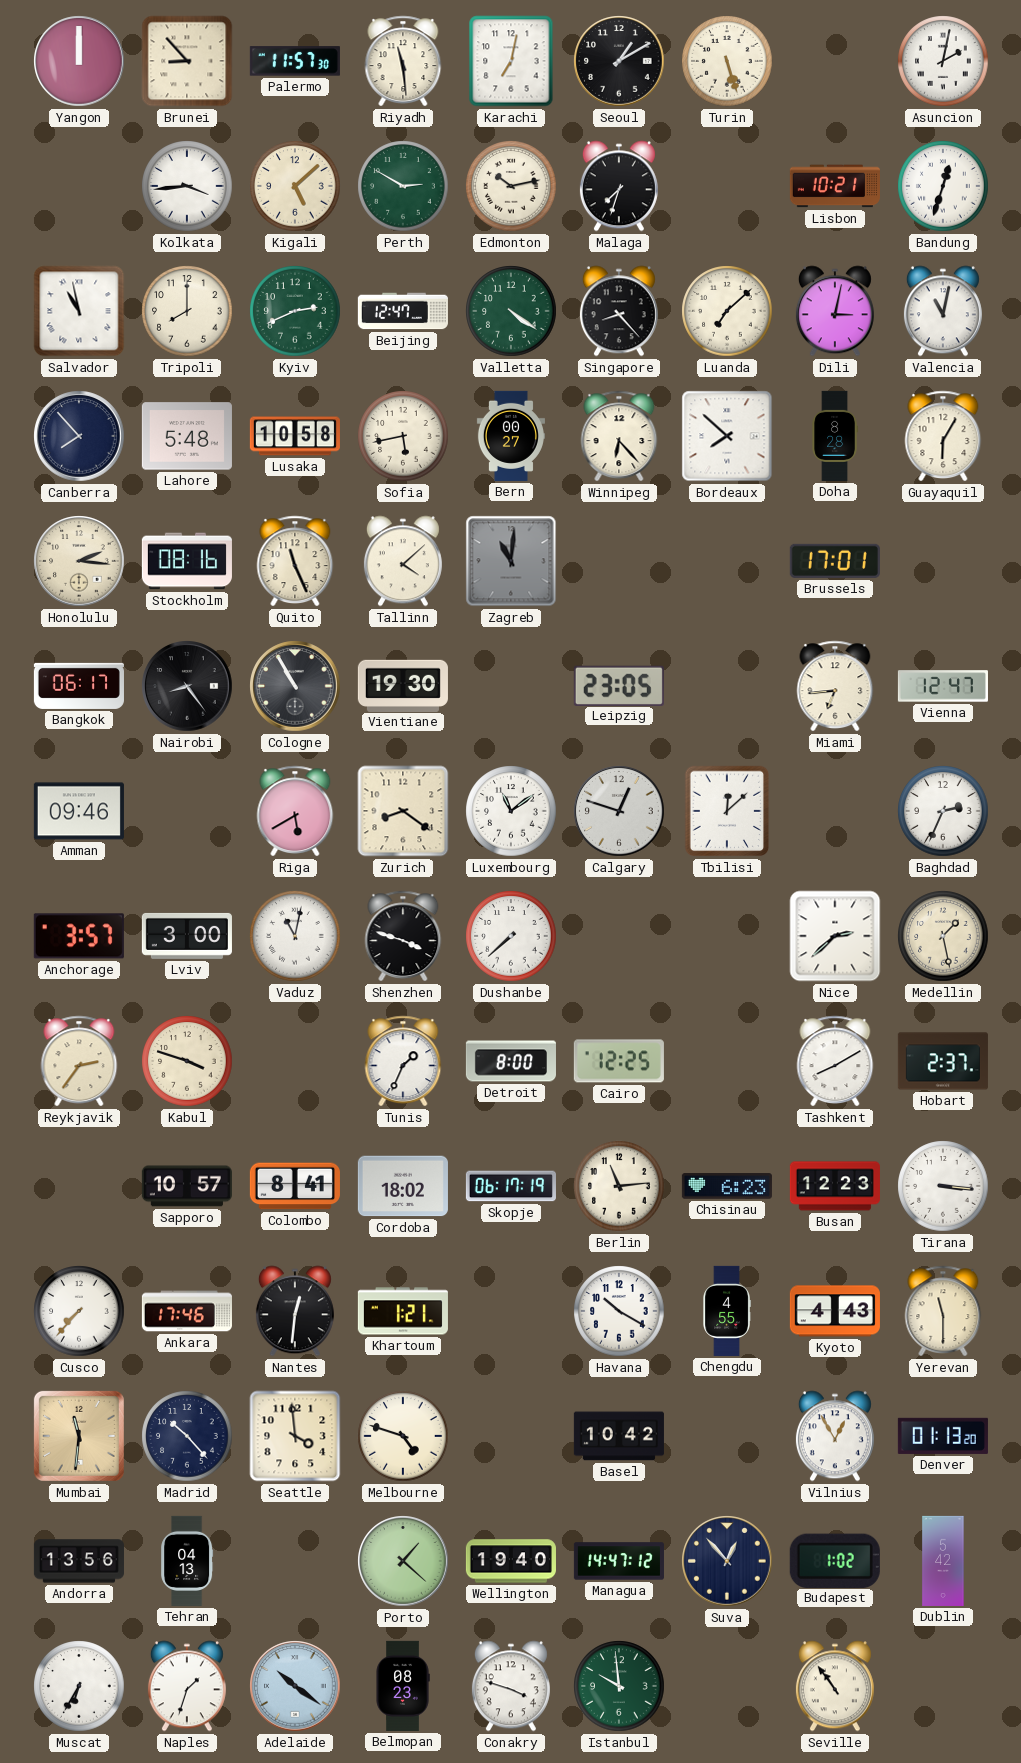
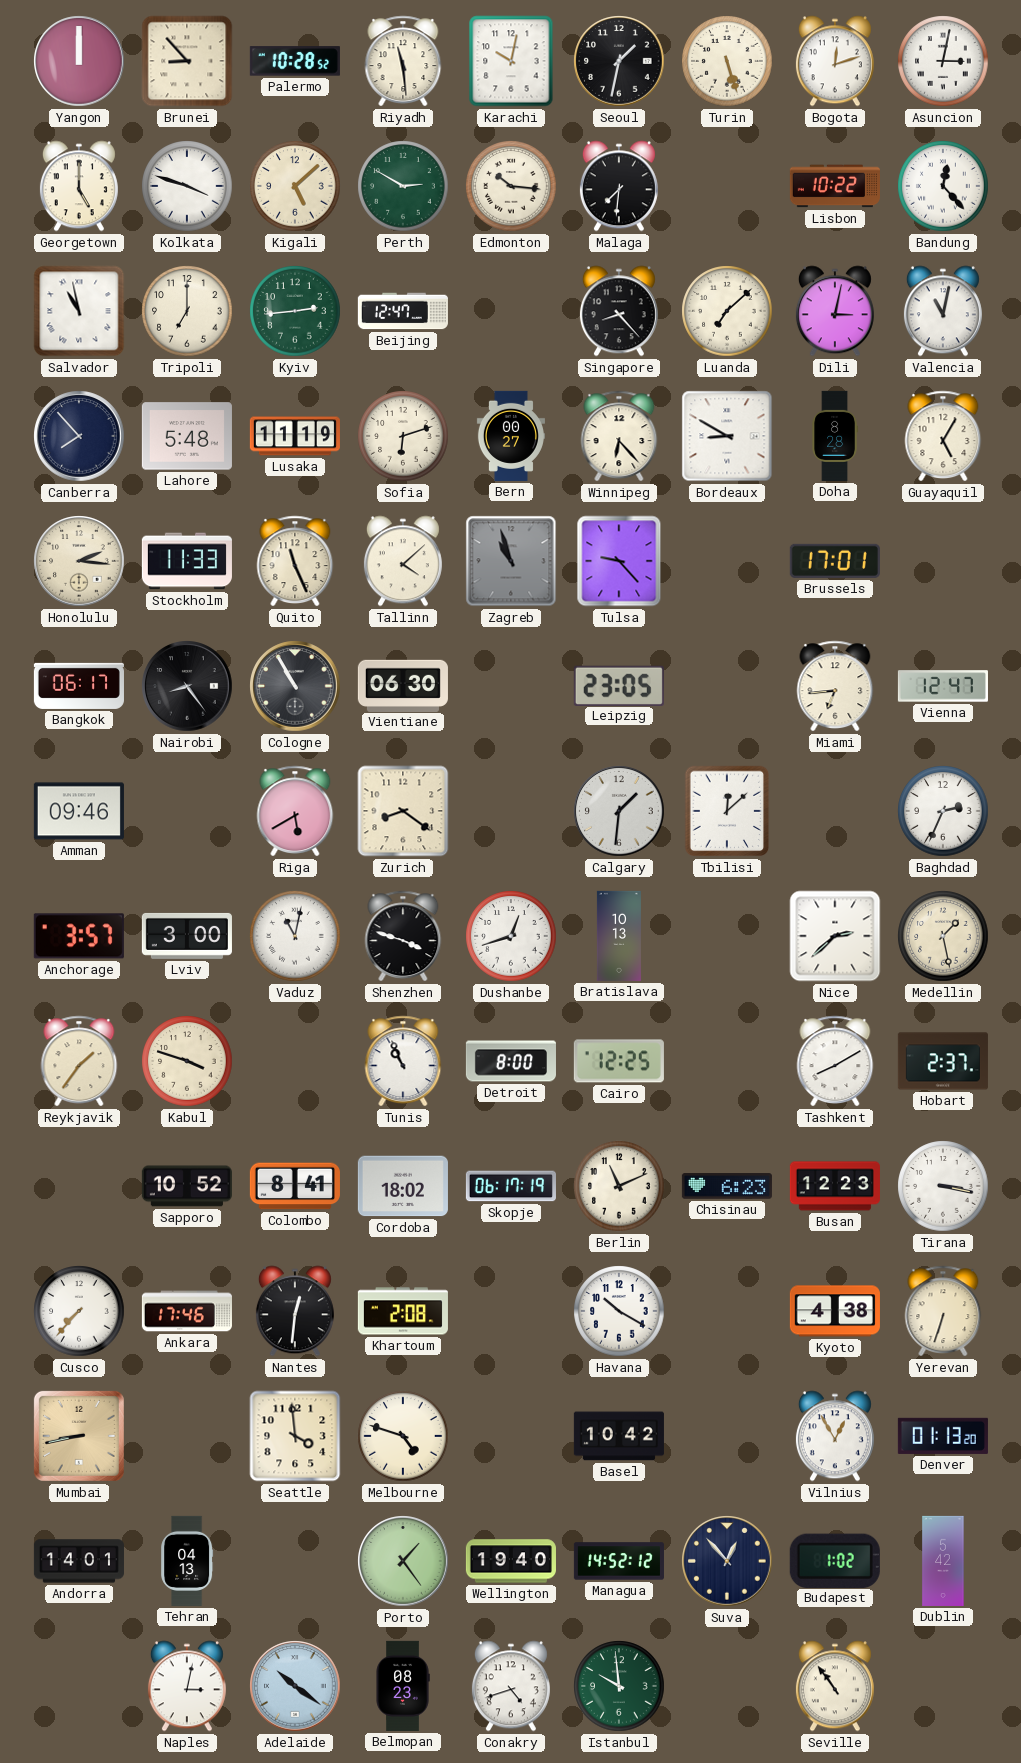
Palermo: 11:57 -> 10:28 (295, 61)
Karachi: 7:02 -> 10:02 (511, 61)
Seoul: 1:10 -> 1:32 (619, 61)
Bogota: none -> 12:12 (835, 61)
Asuncion: 2:02 -> 3:02 (943, 61)
Georgetown: none -> 5:00 (79, 186)
Kolkata: 3:44 -> 3:48 (187, 186)
Edmonton: 10:13 -> 10:16 (511, 186)
Malaga: 7:33 -> 7:31 (619, 186)
Lisbon: 10:21 -> 10:22 (835, 186)
Bandung: 12:33 -> 12:23 (943, 186)
Tripoli: 8:00 -> 7:00 (187, 311)
Kyiv: 2:41 -> 2:44 (295, 311)
Valletta: 4:21 -> none (511, 311)
Lusaka: 10:58 -> 11:19 (295, 436)
Sofia: 5:43 -> 6:12 (403, 436)
Bordeaux: 7:52 -> 8:50 (727, 436)
Guayaquil: 6:05 -> 5:05 (943, 436)
Stockholm: 08:16 -> 11:33 (187, 561)
Zagreb: 11:01 -> 10:57 (511, 561)
Tulsa: none -> 9:23 (619, 561)
Vientiane: 19:30 -> 06:30 (403, 685)
Luxembourg: 11:09 -> none (511, 811)
Calgary: 12:48 -> 1:31 (619, 811)
Dushanbe: 7:38 -> 12:42 (511, 936)
Bratislava: none -> 10:13 (619, 936)
Reykjavik: 2:36 -> 1:36 (79, 1061)
Tunis: 1:34 -> 10:56 (403, 1061)
Sapporo: 10:57 -> 10:52 (187, 1186)
Berlin: 11:14 -> 11:11 (619, 1186)
Tirana: 3:16 -> 3:17 (943, 1186)
Khartoum: 1:21 -> 2:08 (403, 1311)
Chengdu: 4:55 -> none (727, 1311)
Kyoto: 4:43 -> 4:38 (835, 1311)
Yerevan: 11:30 -> 6:33 (943, 1311)
Mumbai: 11:31 -> 8:43 (79, 1436)
Madrid: 10:23 -> none (187, 1436)
Andorra: 13:56 -> 14:01 (79, 1561)
Porto: 1:22 -> 1:24 (403, 1561)
Managua: 14:47 -> 14:52 (619, 1561)
Muscat: 6:35 -> none (79, 1686)
Naples: 1:33 -> 3:02 (187, 1686)
Conakry: 3:48 -> 4:42 (511, 1686)
